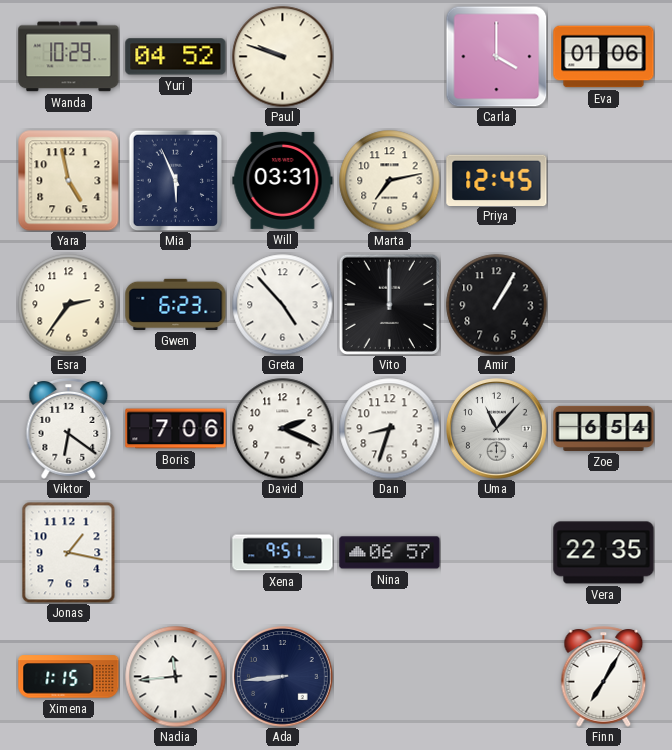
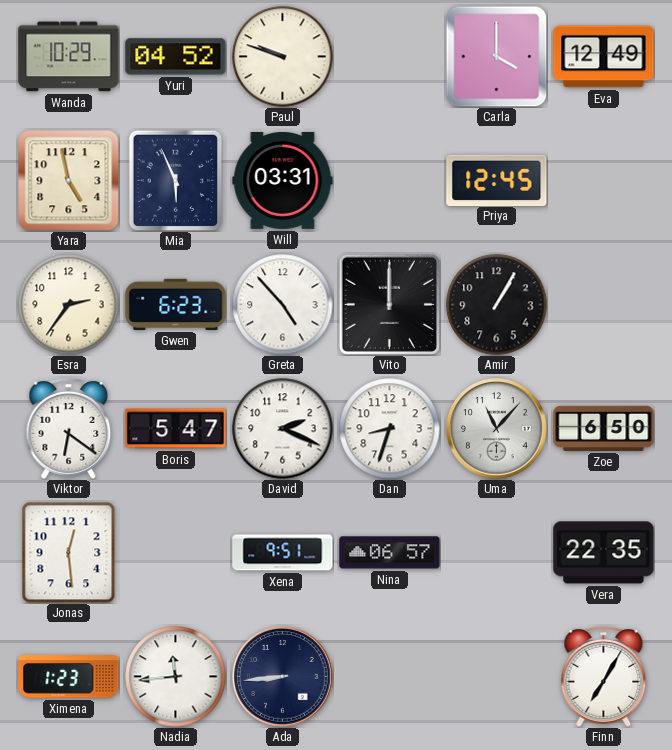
Eva: 01:06 -> 12:49 (604, 57)
Marta: 7:13 -> none (390, 181)
Boris: 7:06 -> 5:47 (176, 429)
Zoe: 6:54 -> 6:50 (604, 428)
Jonas: 1:17 -> 12:29 (69, 552)
Ximena: 1:15 -> 1:23 (69, 677)
